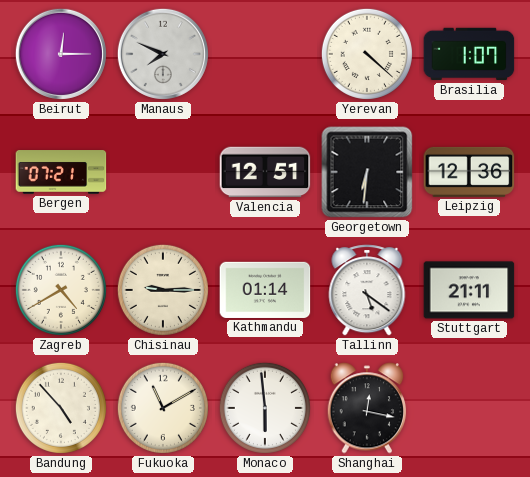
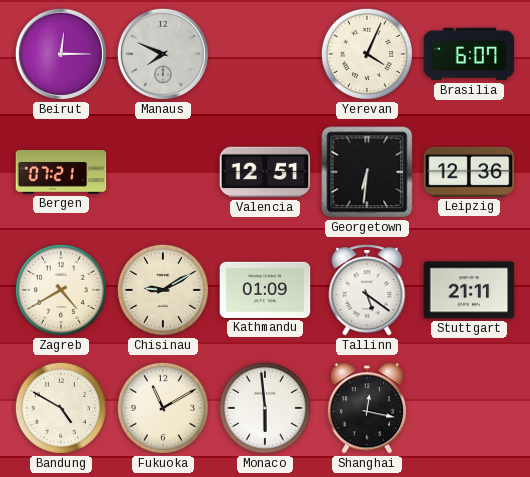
Yerevan: 4:22 -> 4:04 (367, 54)
Brasilia: 1:07 -> 6:07 (469, 54)
Chisinau: 9:15 -> 9:10 (163, 290)
Kathmandu: 01:14 -> 01:09 (265, 290)
Bandung: 4:53 -> 4:50 (61, 408)
